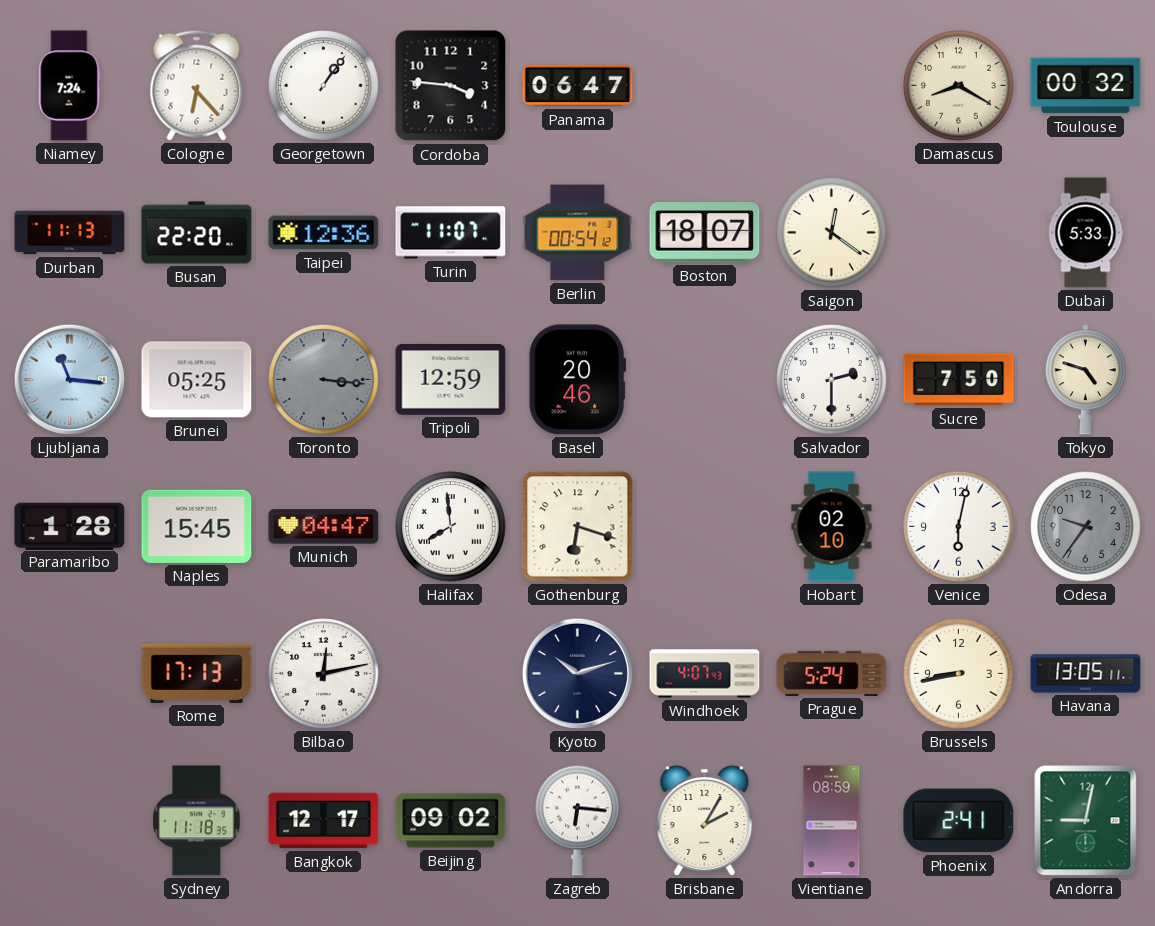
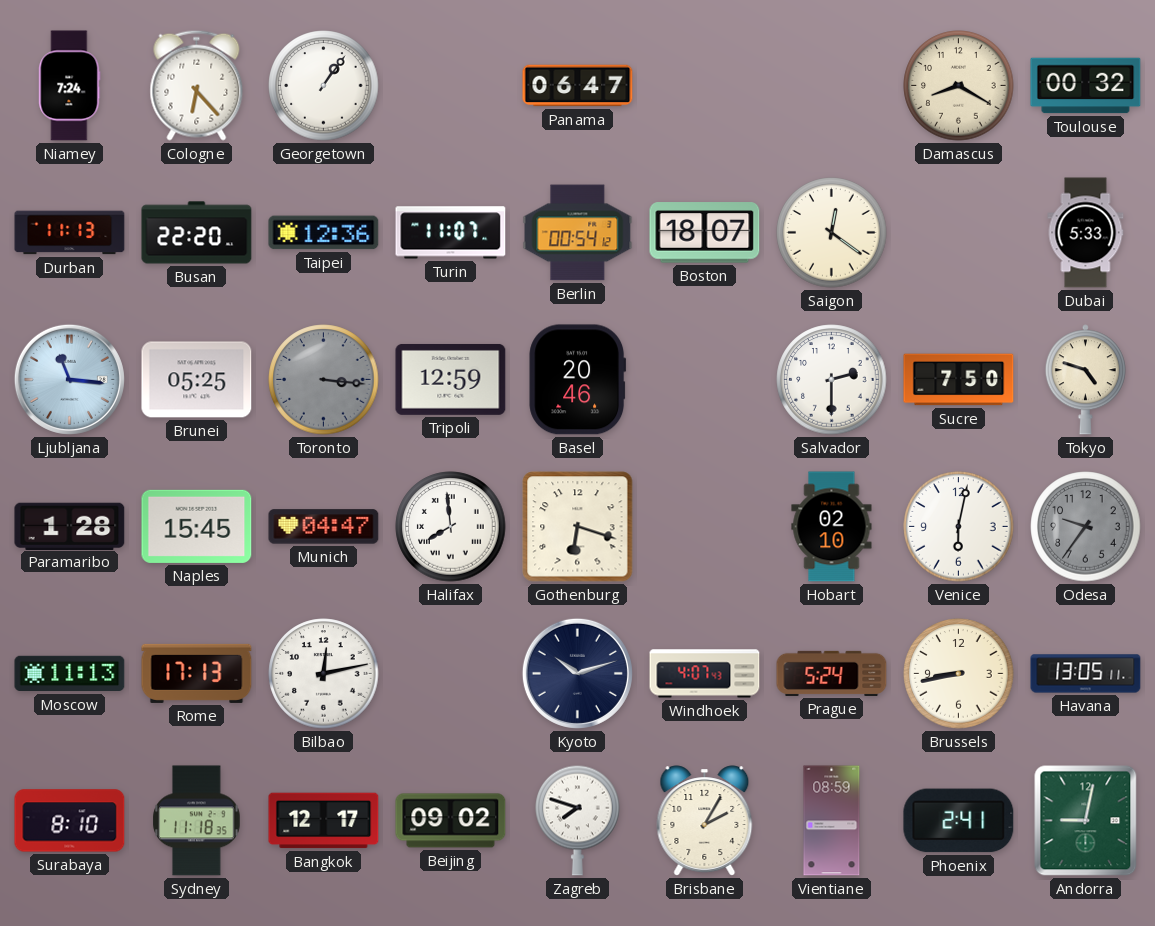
Cordoba: 3:46 -> none (451, 86)
Moscow: none -> 11:13 (70, 674)
Surabaya: none -> 8:10 (70, 821)
Zagreb: 6:16 -> 7:48 (578, 820)
